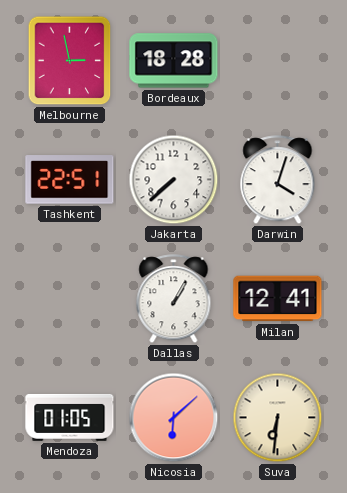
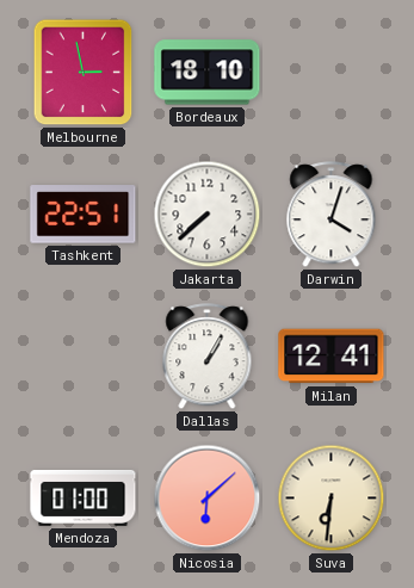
Bordeaux: 18:28 -> 18:10 (208, 73)
Mendoza: 01:05 -> 01:00 (84, 497)
